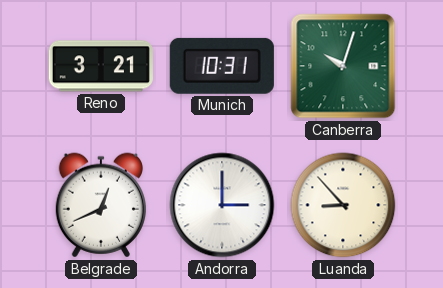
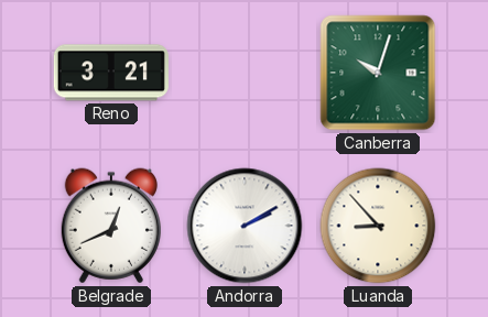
Munich: 10:31 -> none (222, 66)
Andorra: 3:00 -> 2:10 (245, 226)
